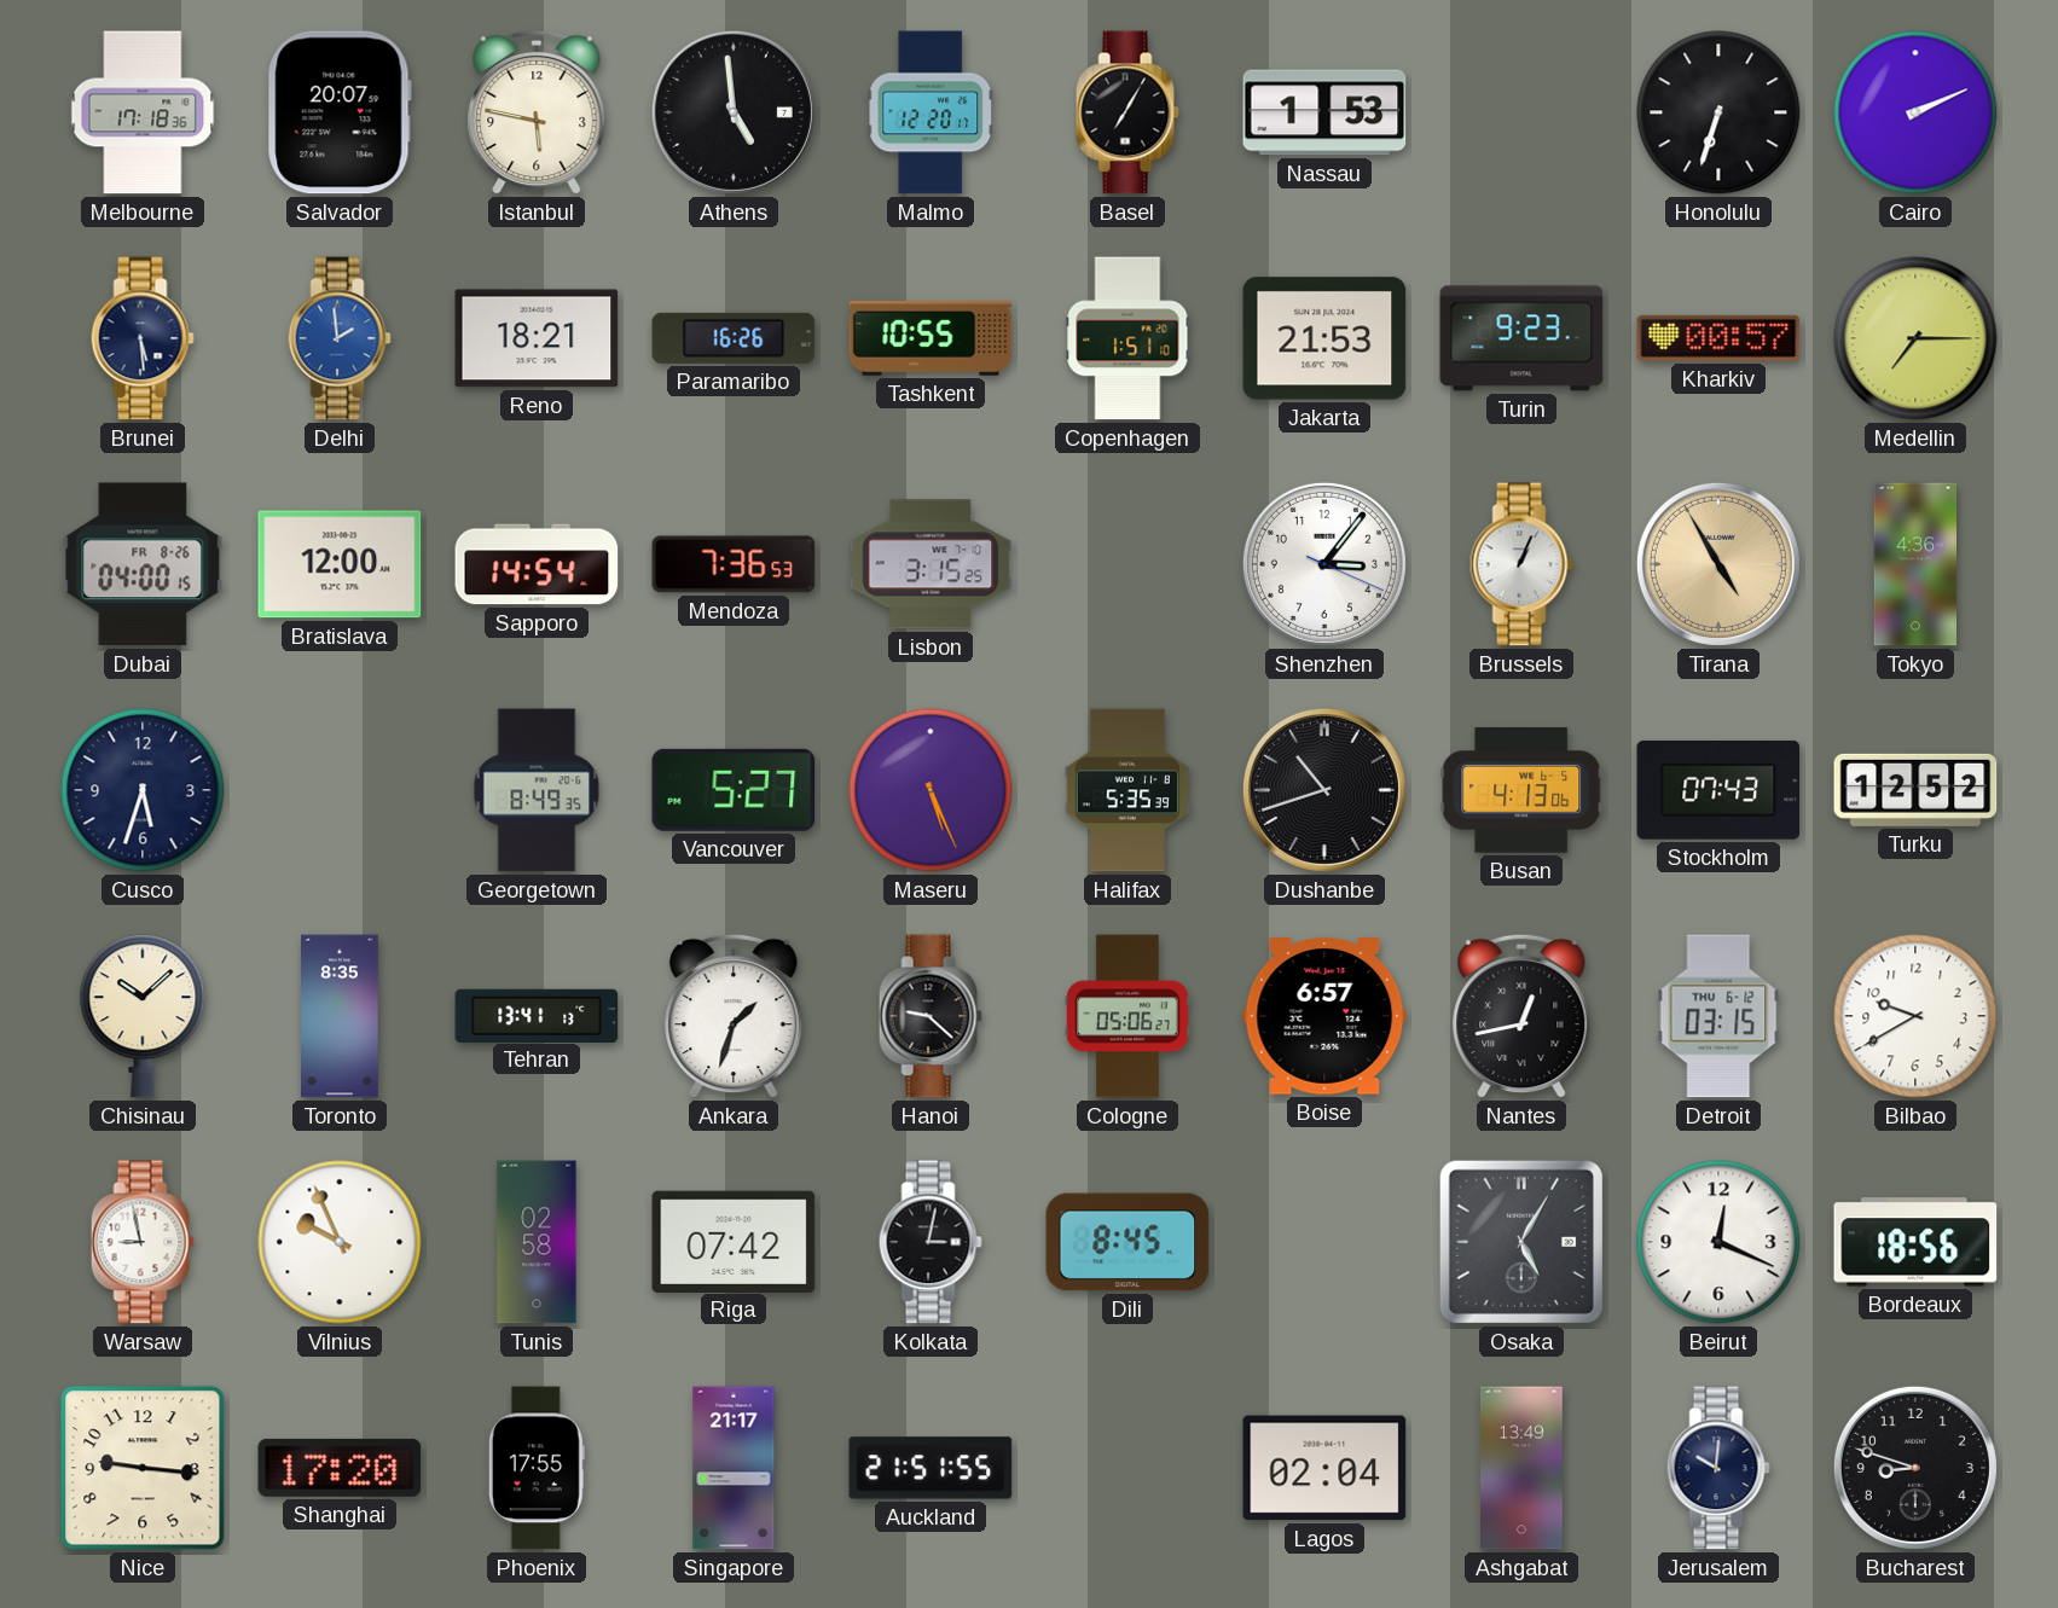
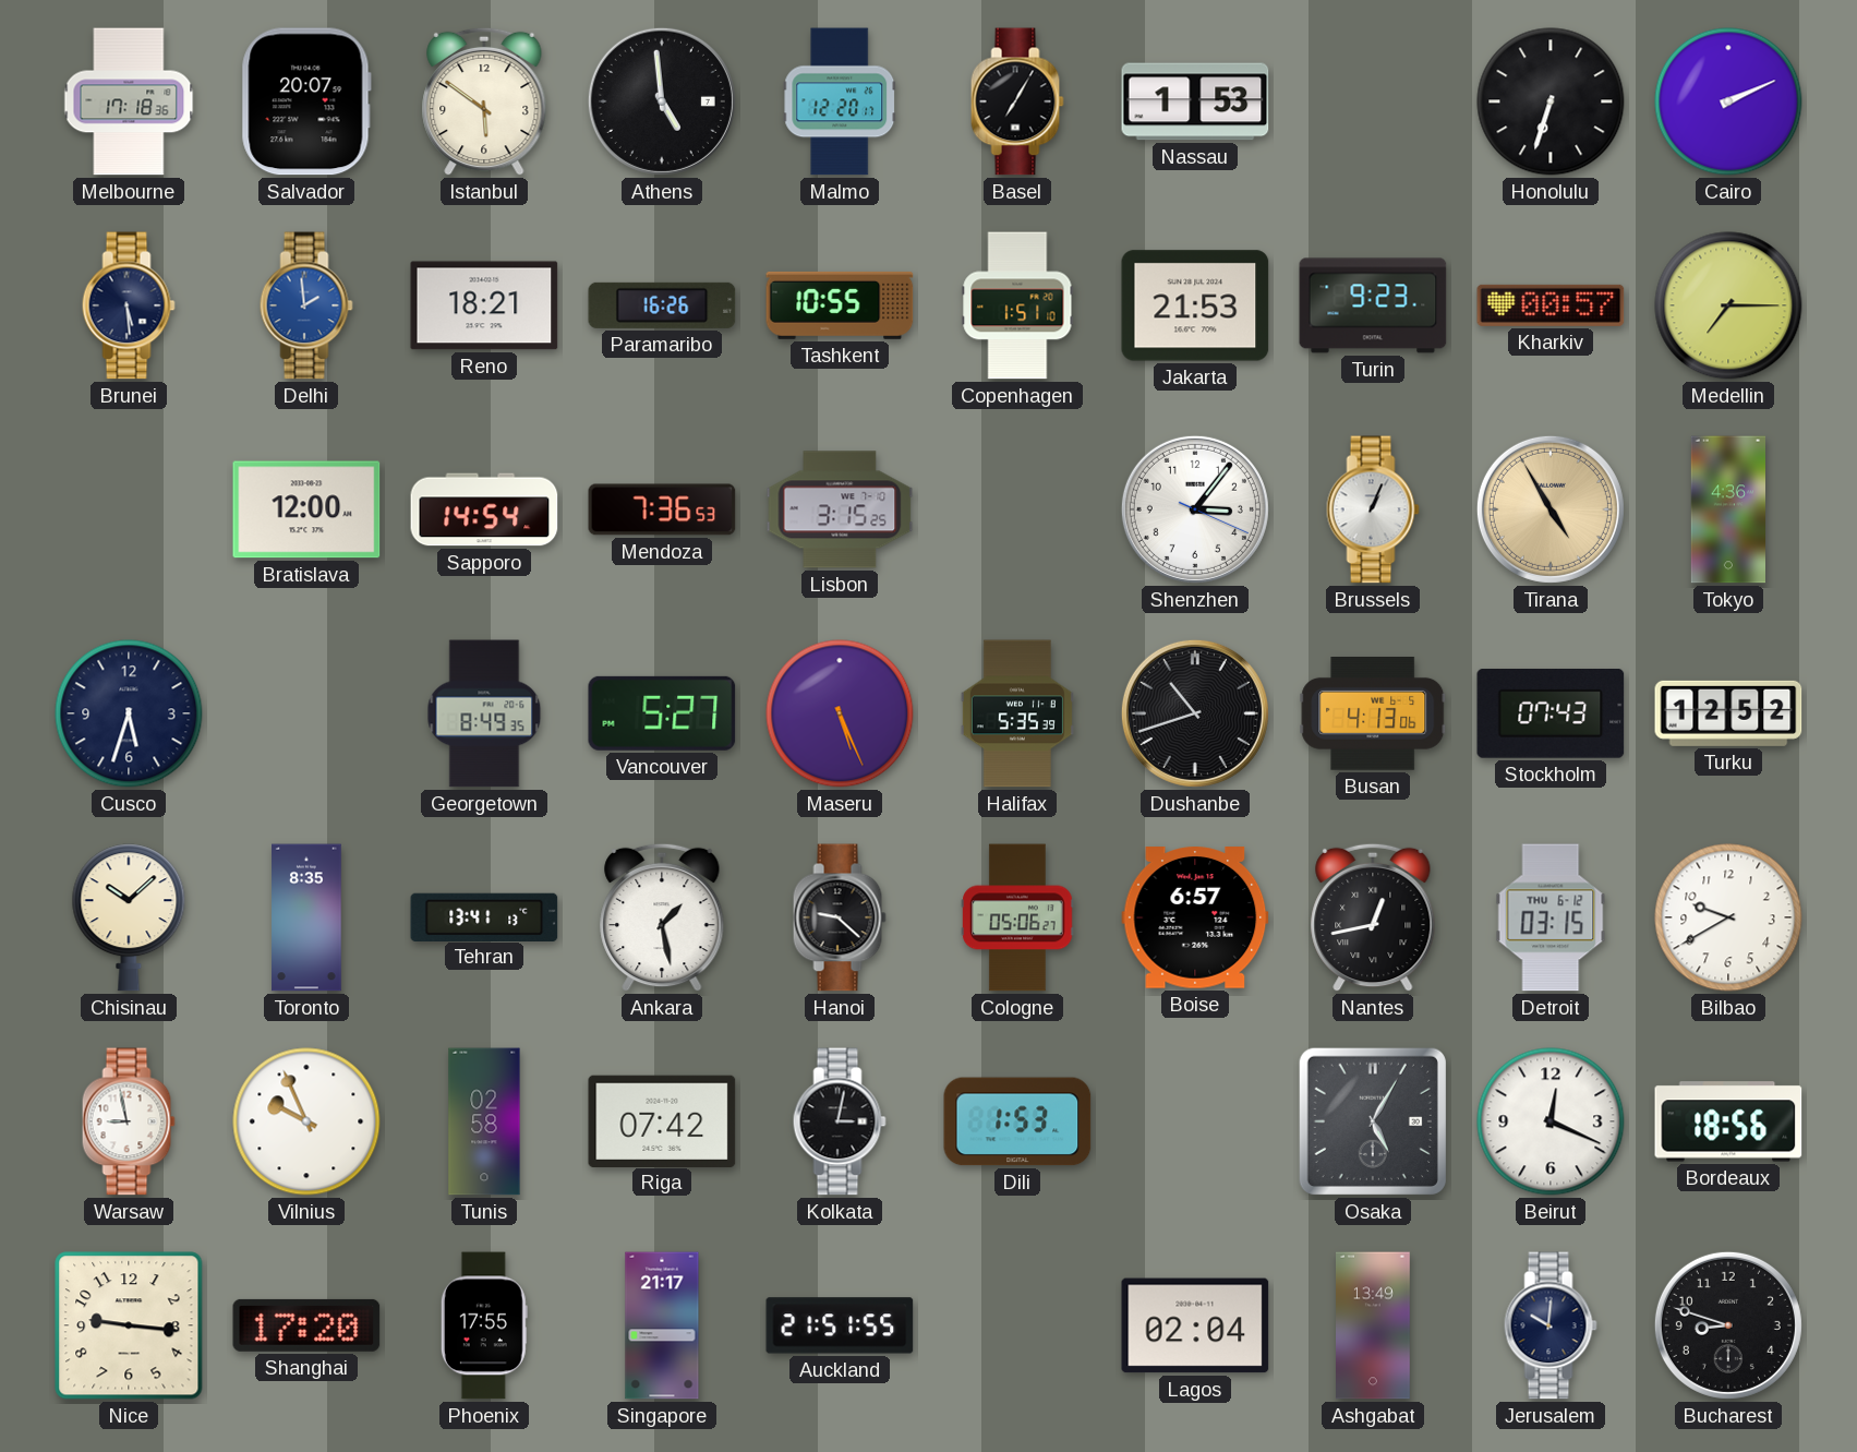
Istanbul: 5:47 -> 5:51 (484, 101)
Dubai: 04:00 -> none (143, 564)
Ankara: 1:33 -> 1:28 (662, 917)
Dili: 8:45 -> 1:53 (1017, 1121)
